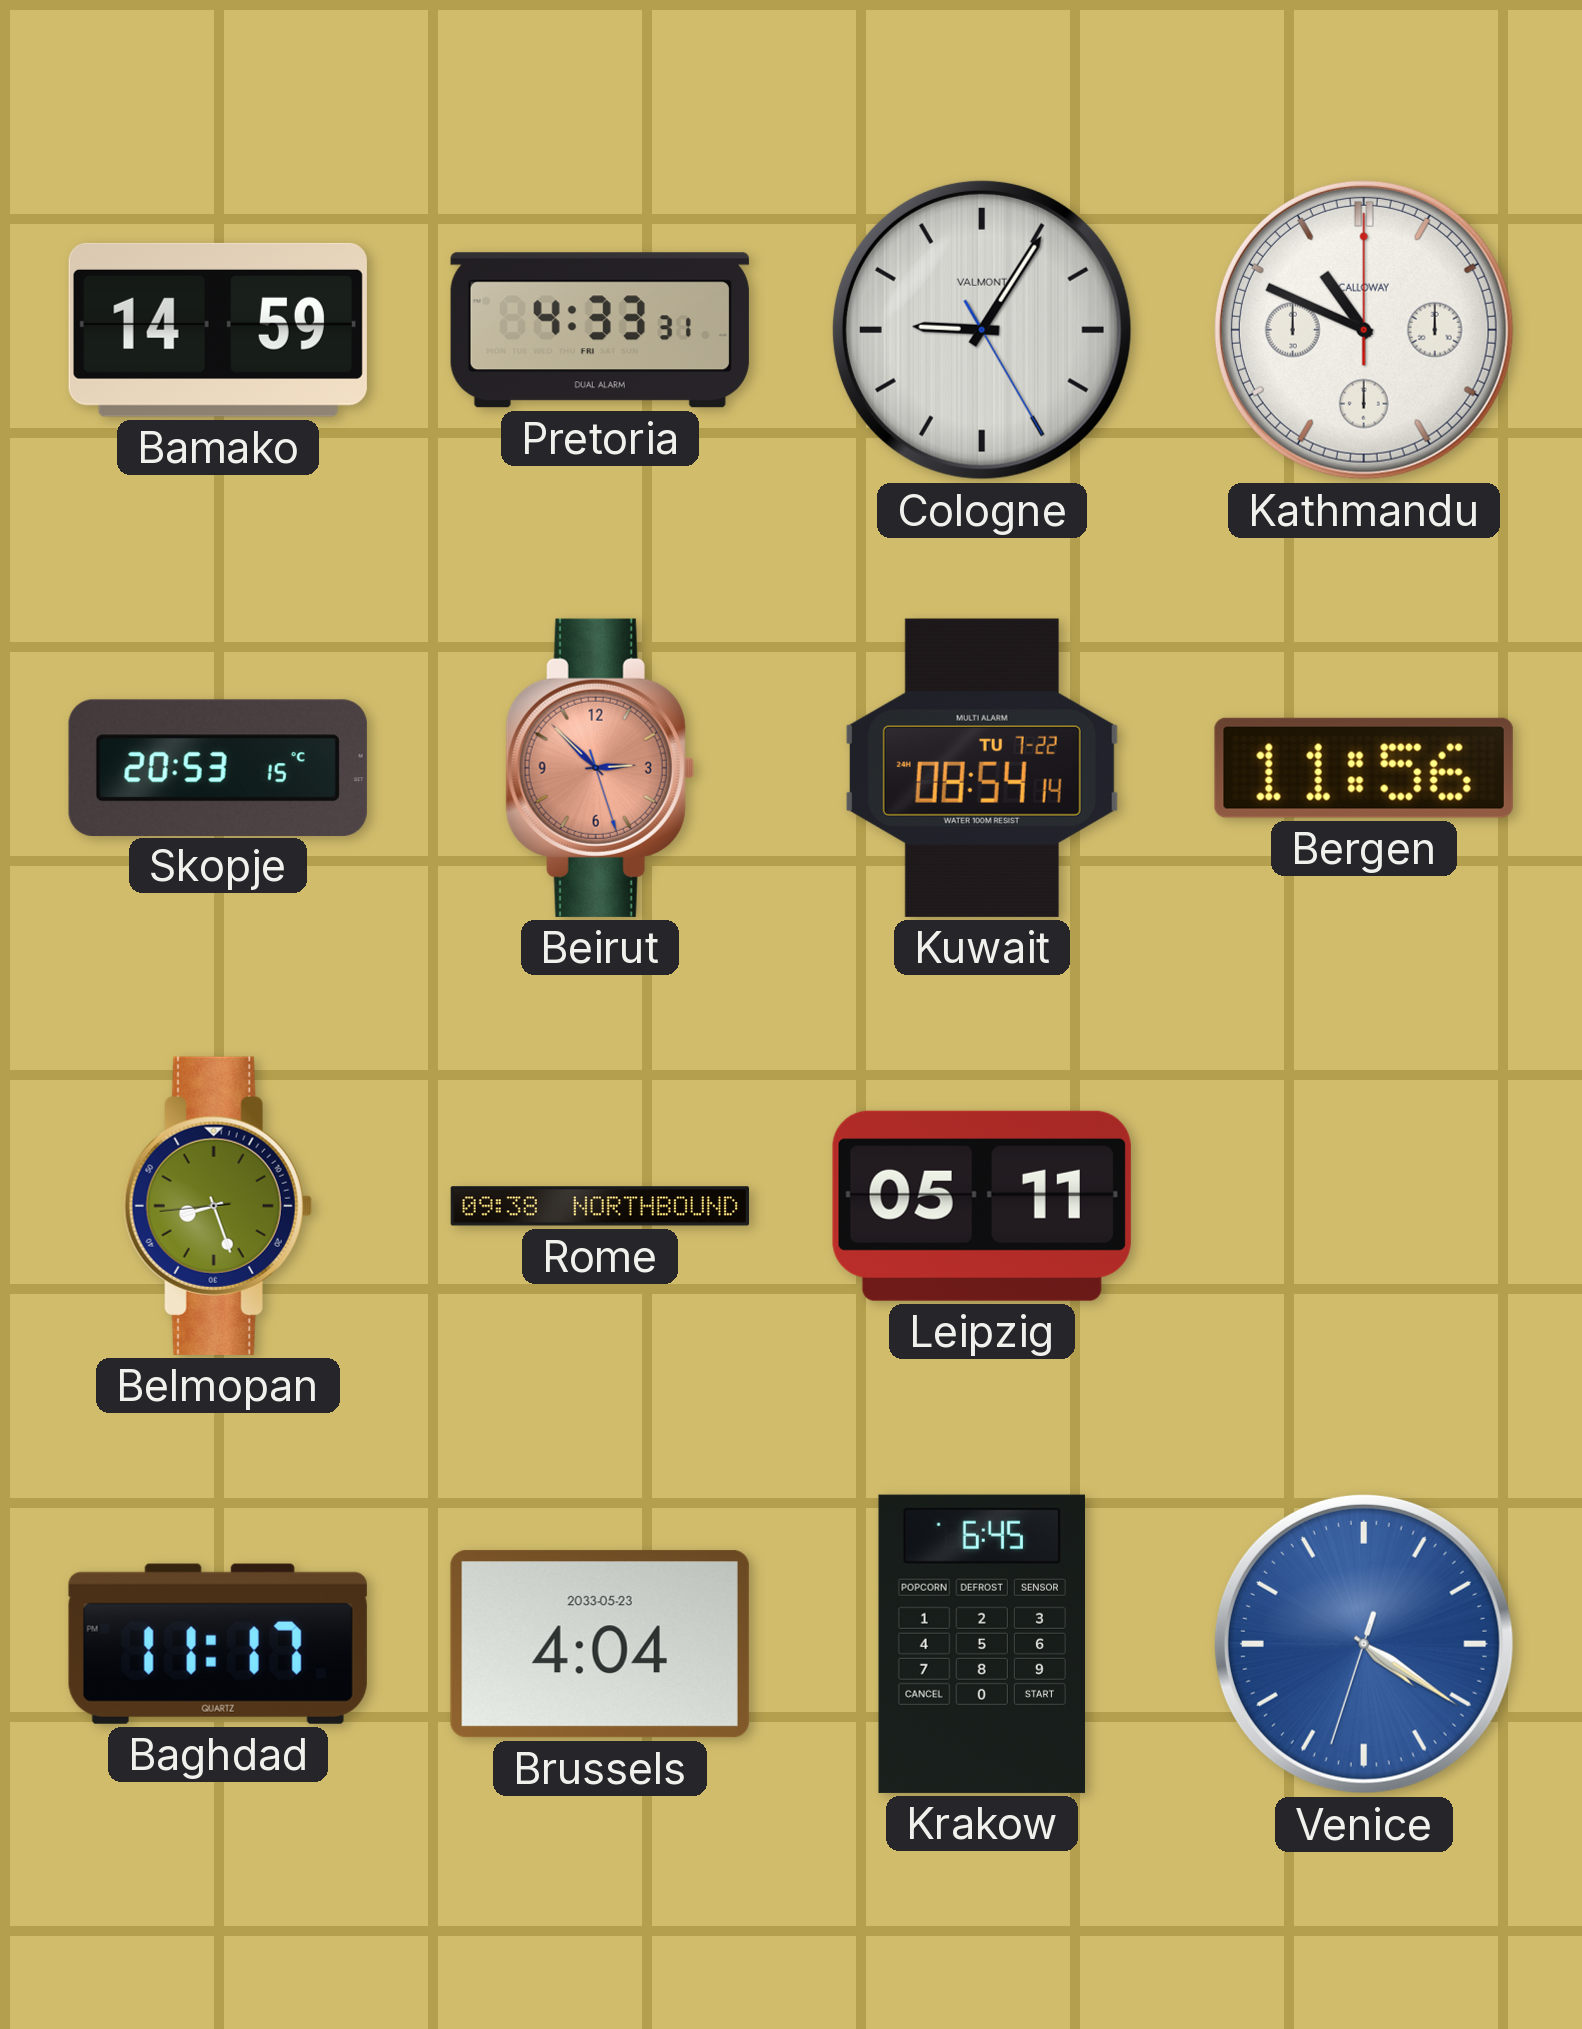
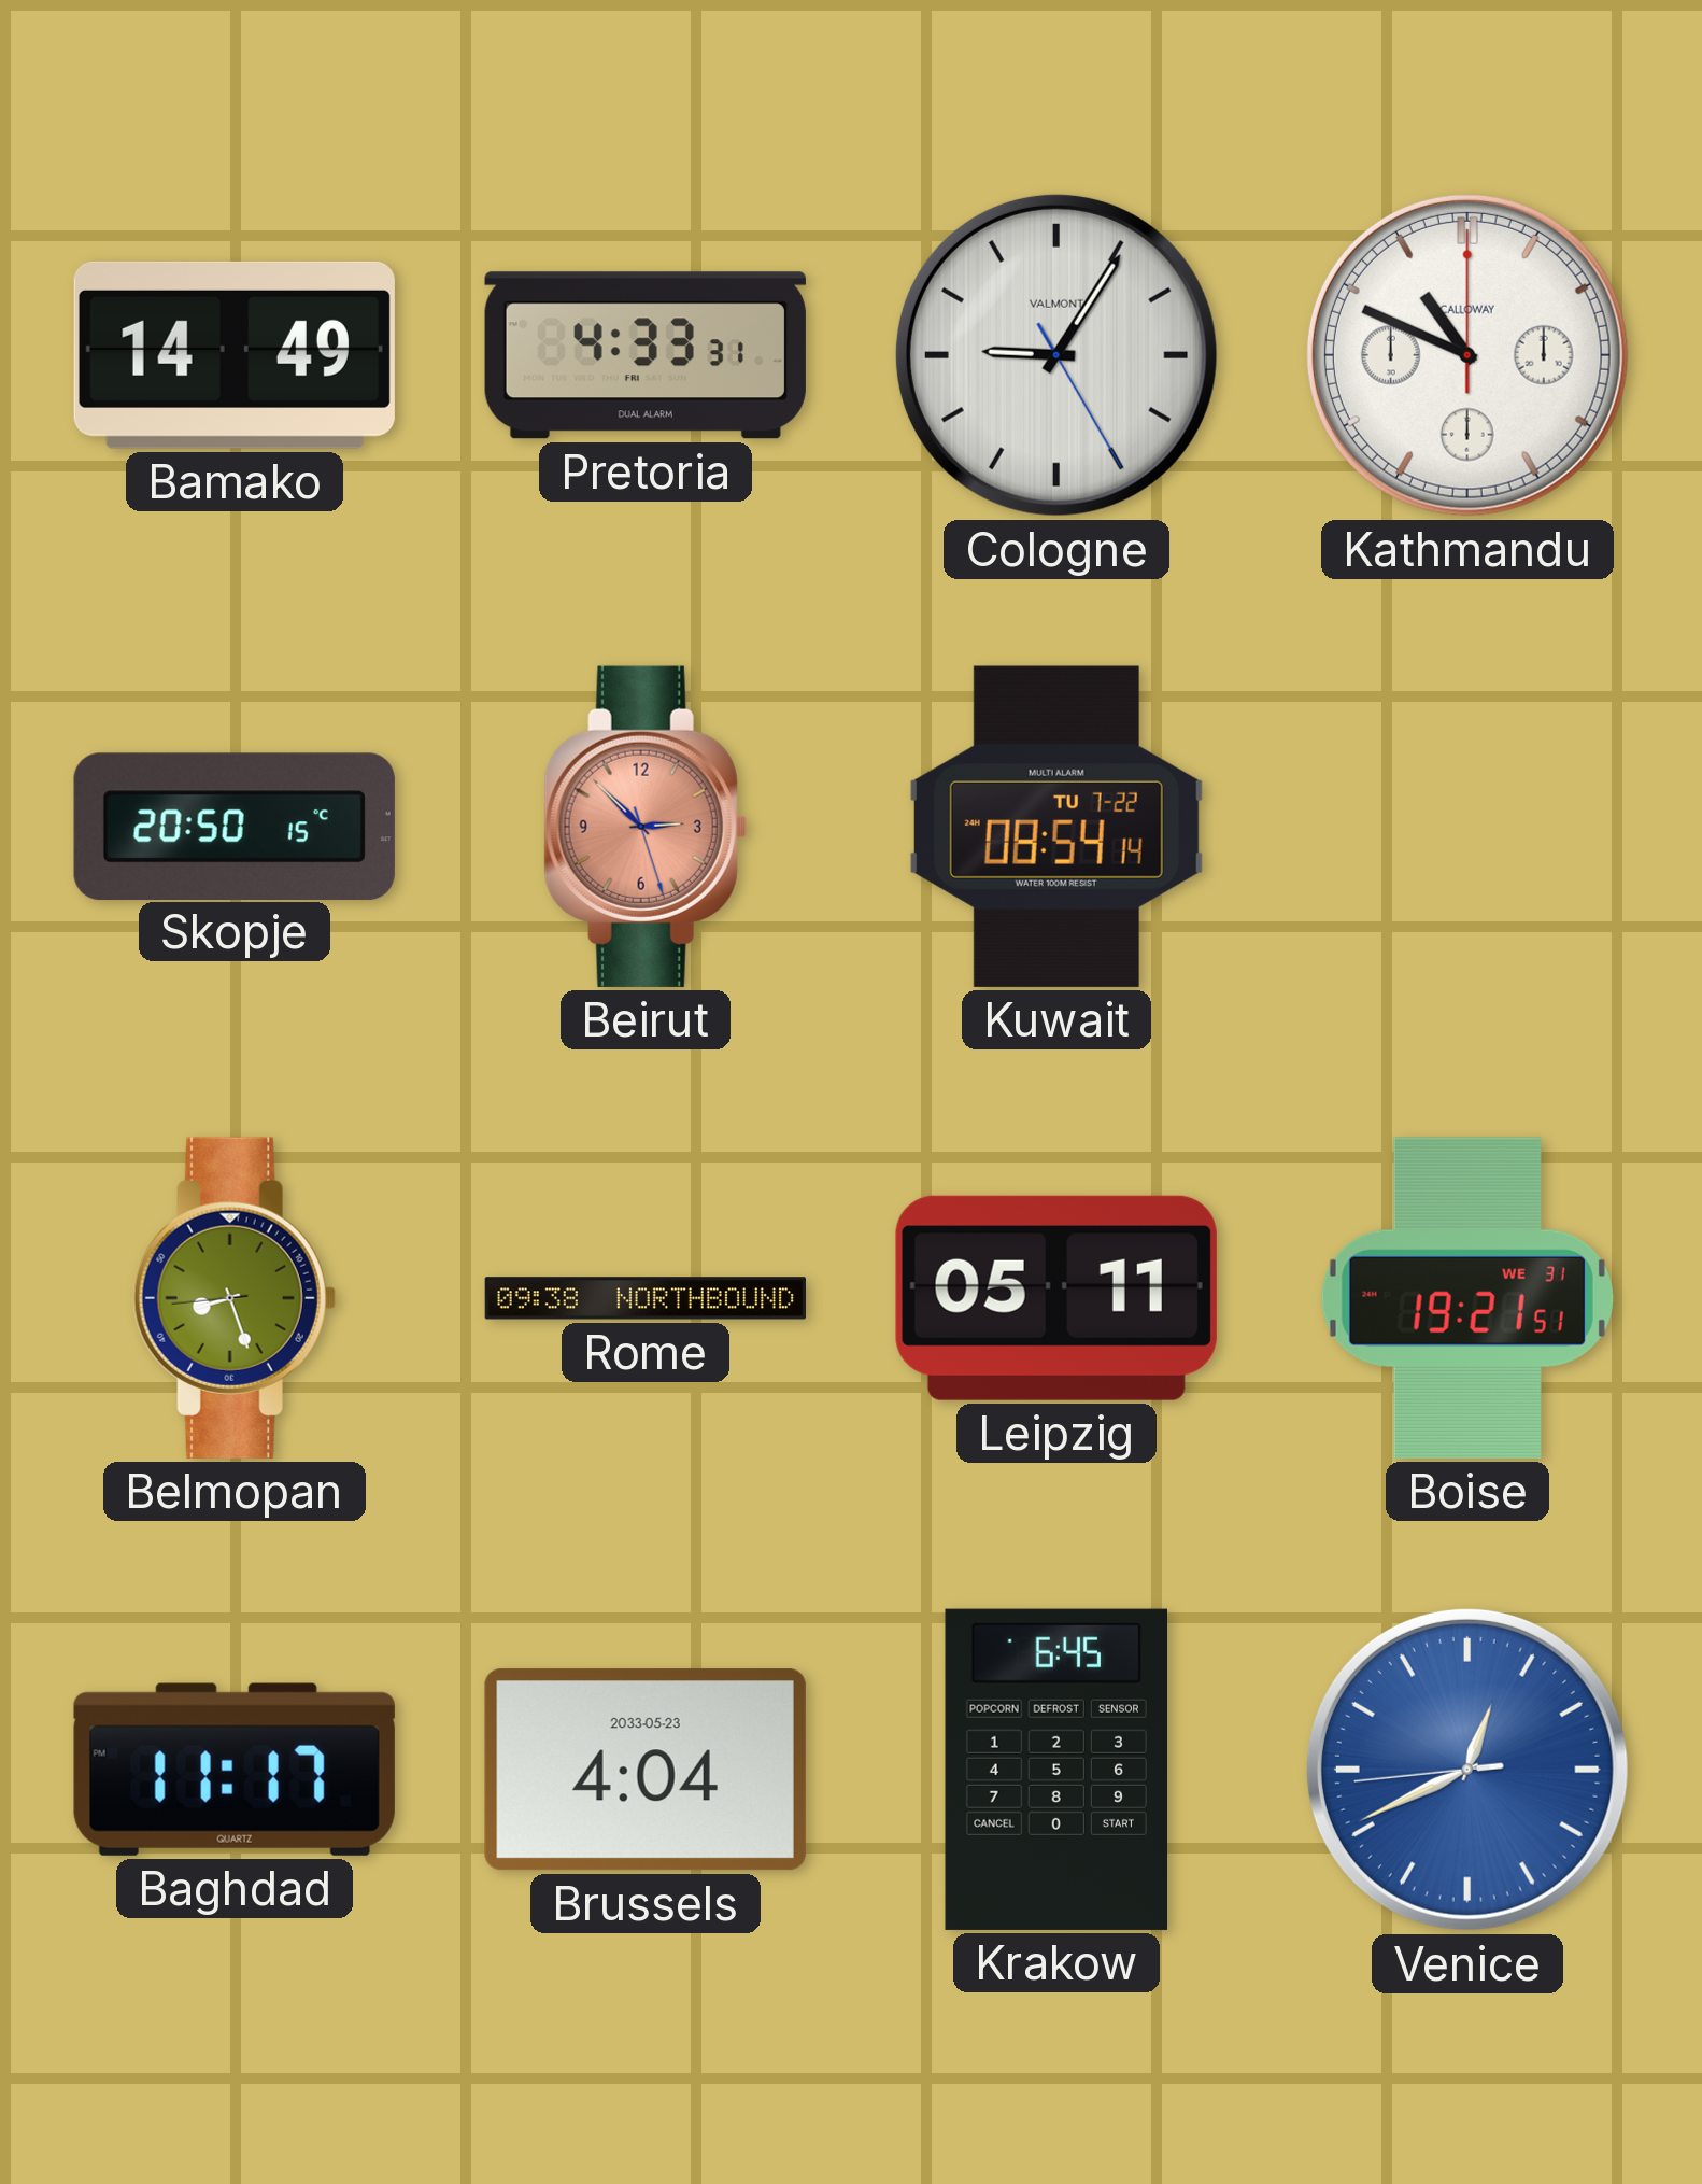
Bamako: 14:59 -> 14:49 (235, 355)
Skopje: 20:53 -> 20:50 (235, 826)
Bergen: 11:56 -> none (1364, 768)
Boise: none -> 19:21 (1467, 1298)
Venice: 4:20 -> 12:40 (1467, 1770)
